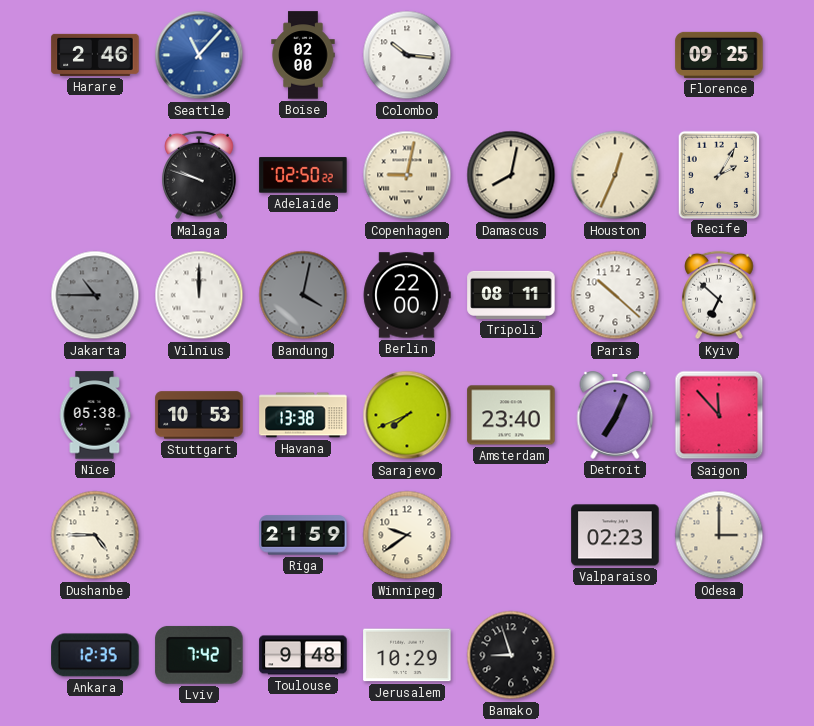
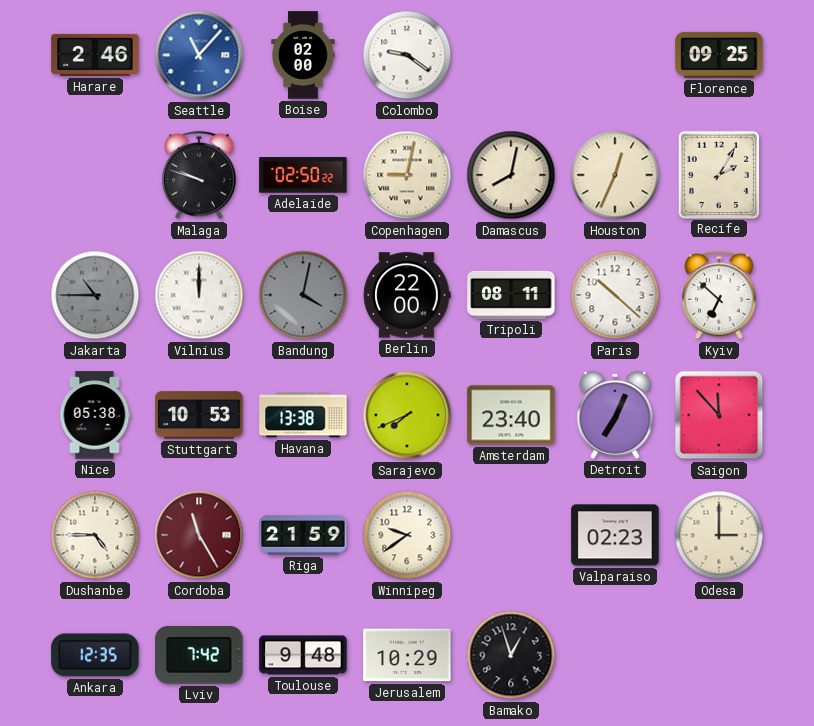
Colombo: 10:16 -> 9:21 (407, 55)
Cordoba: none -> 11:25 (199, 535)
Bamako: 8:57 -> 12:57 (511, 655)
